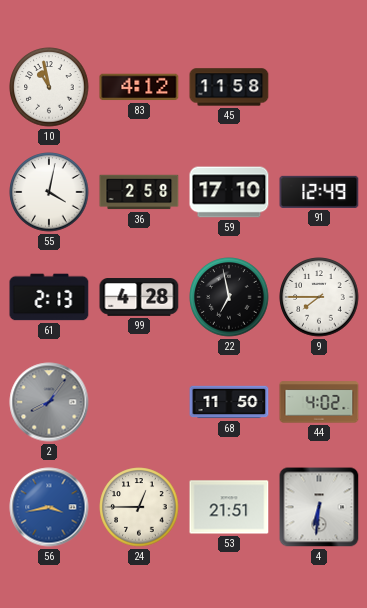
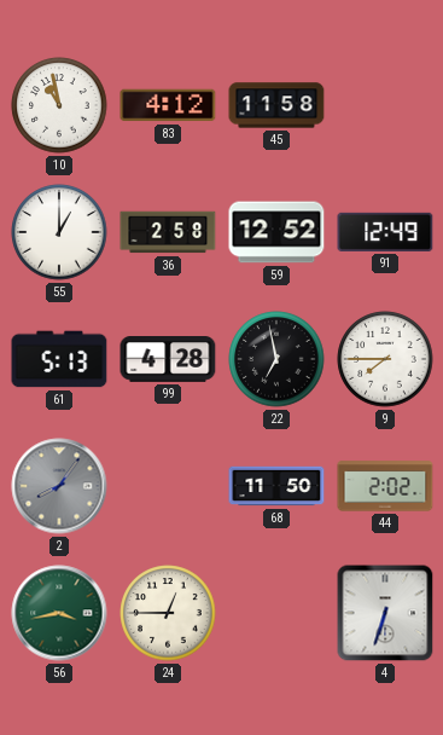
55: 4:02 -> 1:00 (59, 232)
59: 17:10 -> 12:52 (276, 232)
61: 2:13 -> 5:13 (59, 359)
44: 4:02 -> 2:02 (385, 486)
56 dial: blue -> green (59, 613)
53: 21:51 -> none (229, 507)
4: 6:31 -> 6:33 (385, 613)
